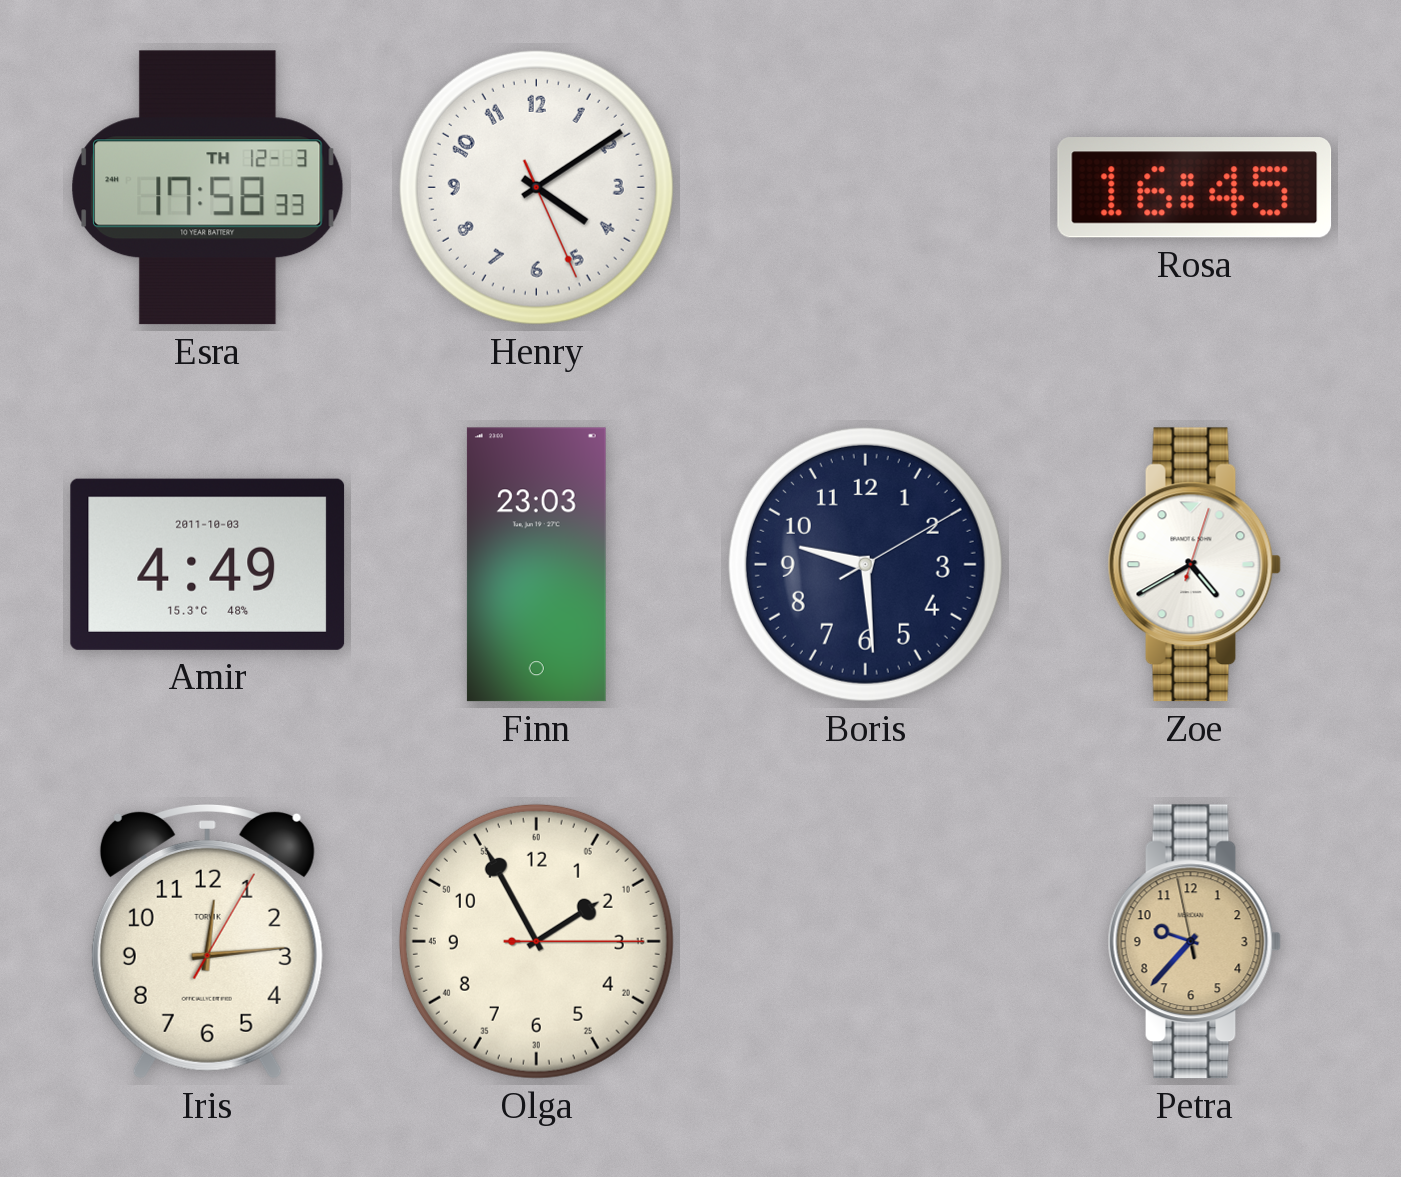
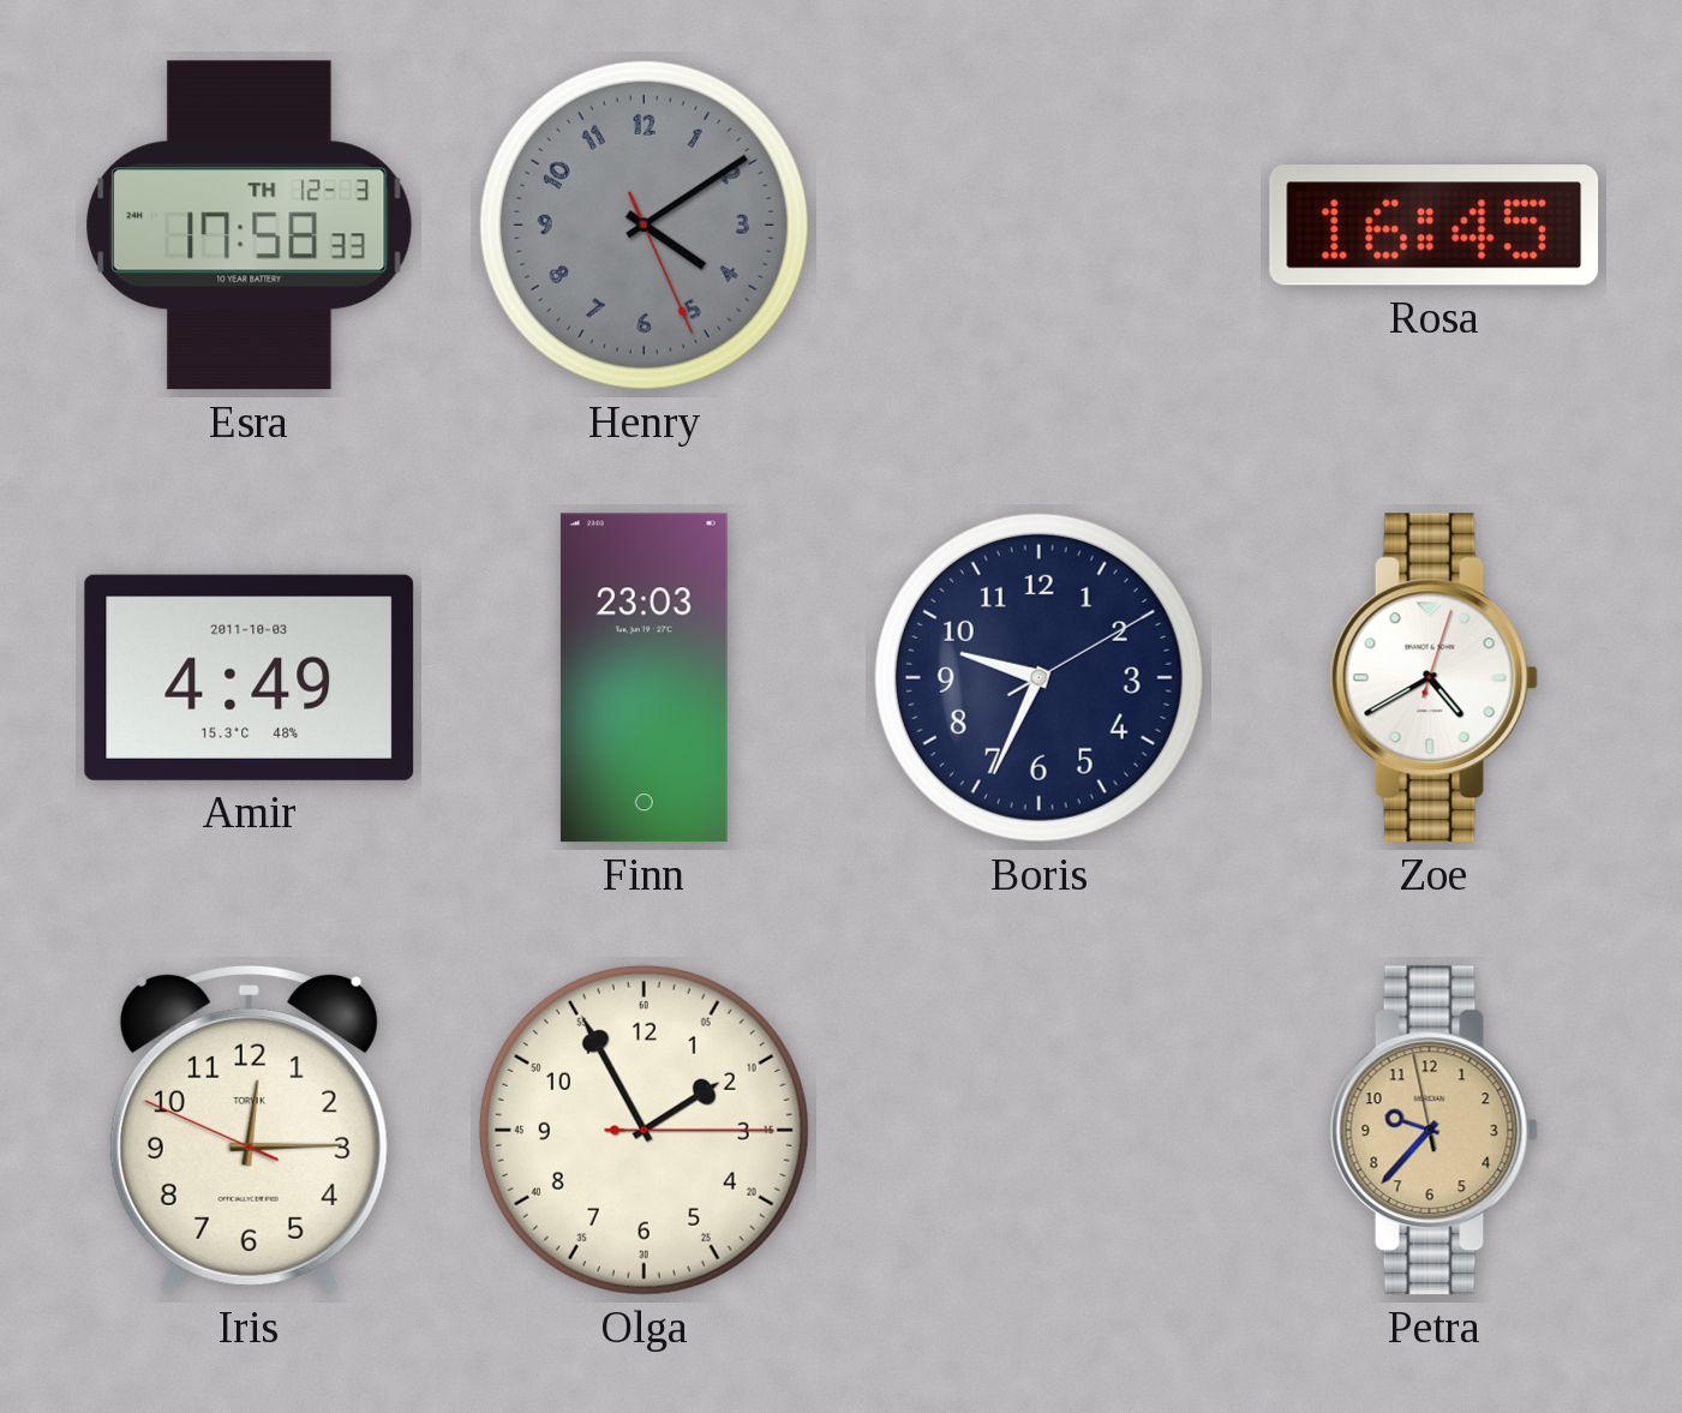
Henry dial: white -> grey (644, 224)
Boris: 9:29 -> 9:34 (1038, 677)
Iris: 12:14:05 -> 12:14:49 (249, 1131)
